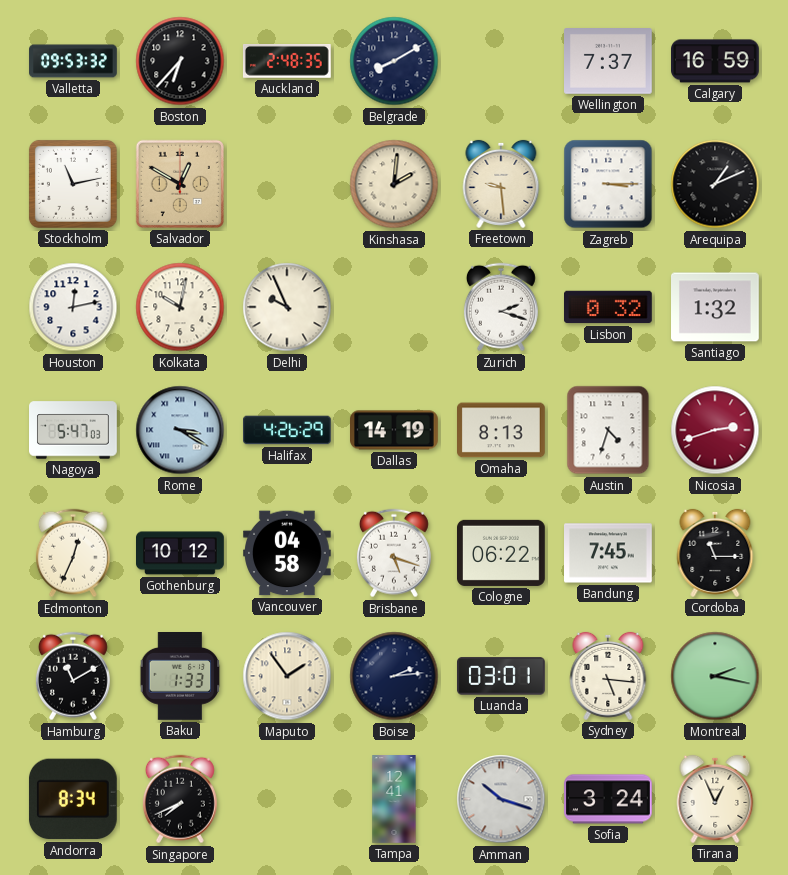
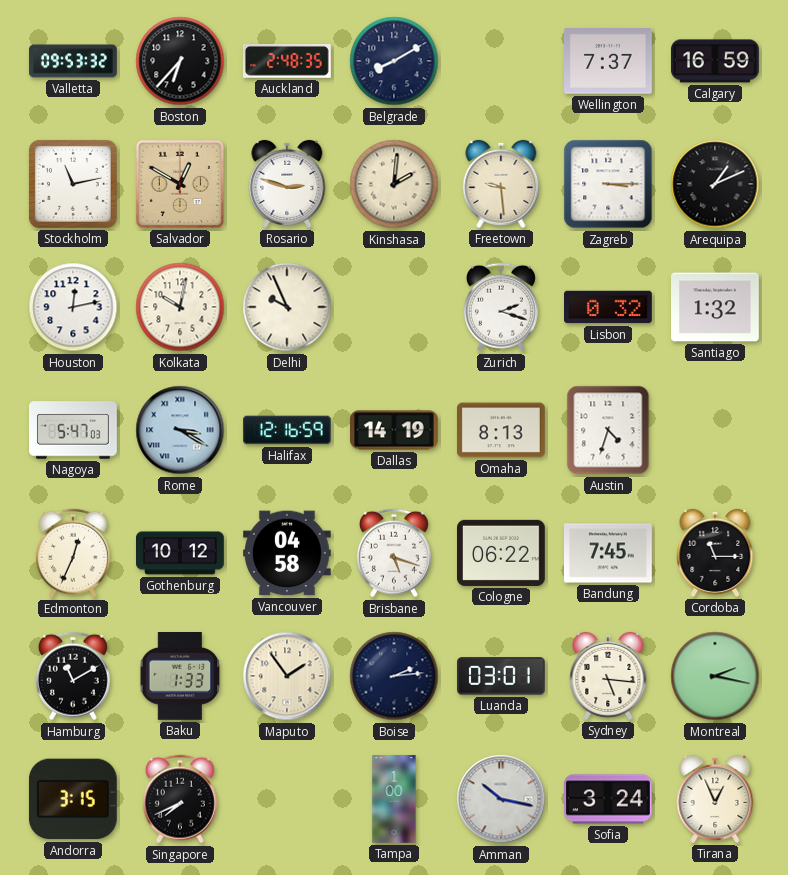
Rosario: none -> 2:48 (287, 184)
Halifax: 4:26 -> 12:16 (288, 430)
Nicosia: 2:42 -> none (715, 430)
Andorra: 8:34 -> 3:15 (73, 799)
Tampa: 12:41 -> 1:00 (394, 799)
Amman: 10:18 -> 10:17 (501, 799)
